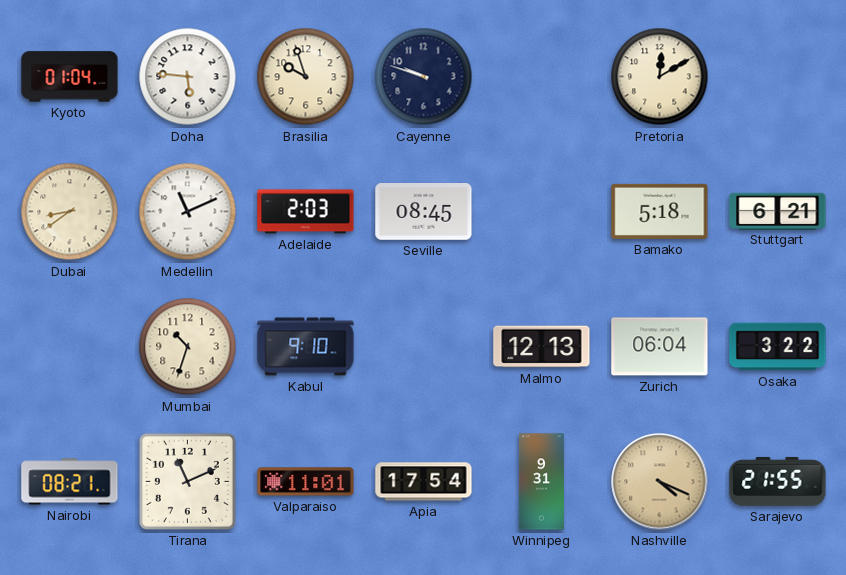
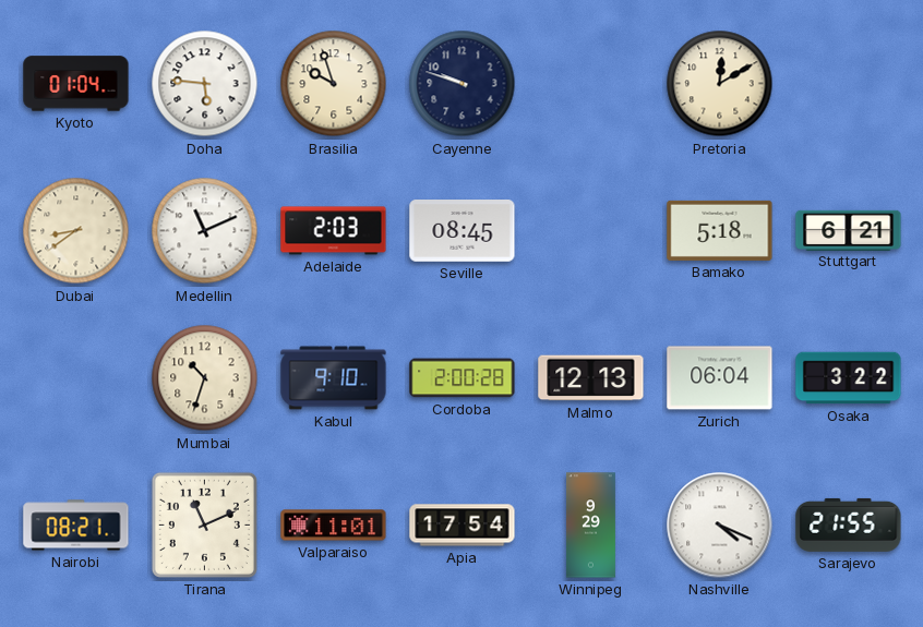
Cordoba: none -> 2:00 (463, 378)
Winnipeg: 9:31 -> 9:29 (590, 526)
Nashville dial: champagne -> white (720, 526)
